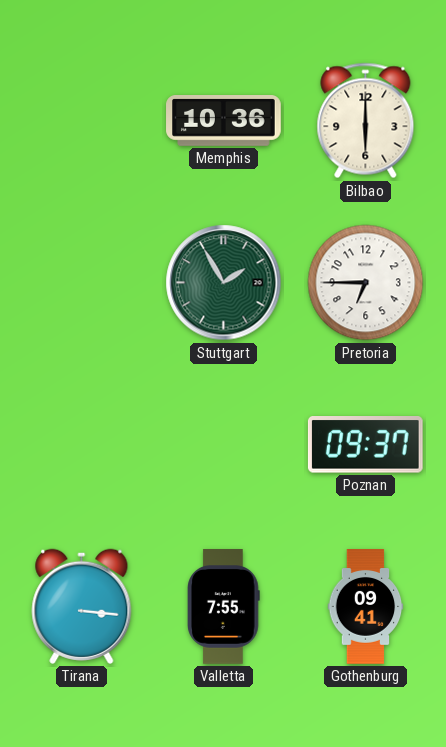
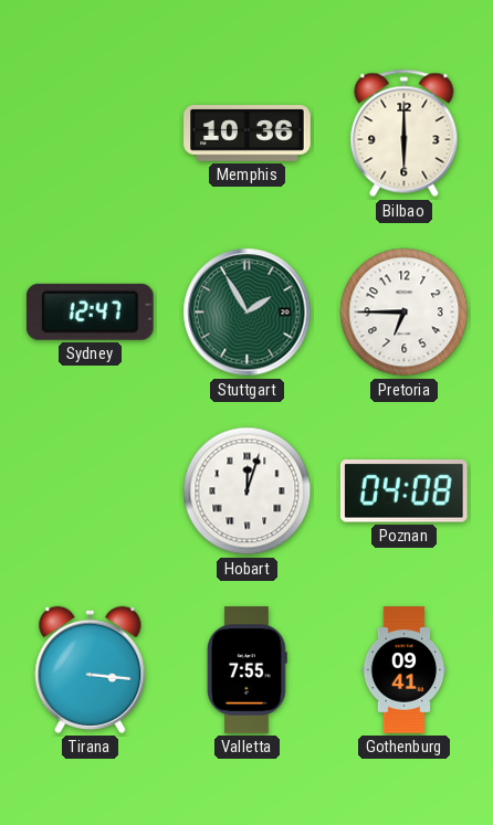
Sydney: none -> 12:47 (90, 311)
Hobart: none -> 12:03 (248, 491)
Poznan: 09:37 -> 04:08 (403, 491)
